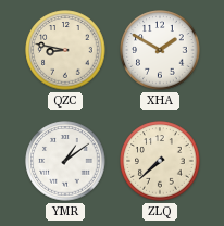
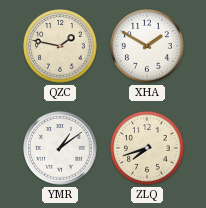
QZC: 8:47 -> 1:47 (60, 46)
ZLQ: 7:38 -> 7:42 (147, 148)
